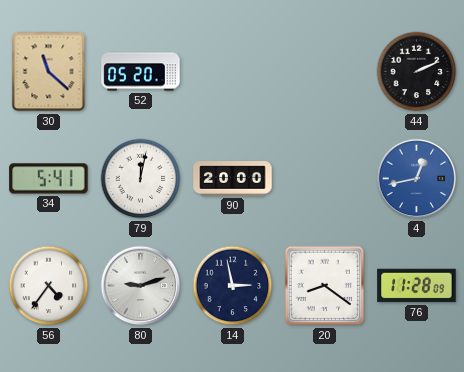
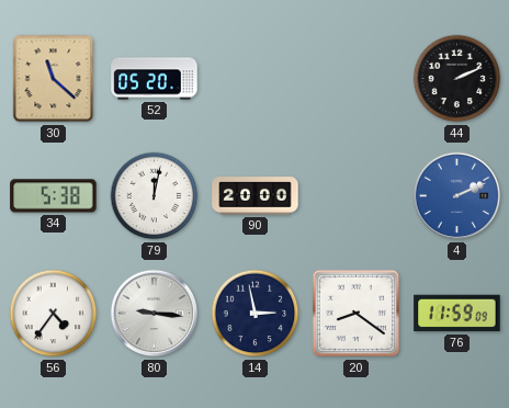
34: 5:41 -> 5:38 (54, 196)
4: 12:43 -> 2:11 (457, 196)
80: 9:12 -> 9:16 (155, 314)
76: 11:28 -> 11:59 (457, 314)
